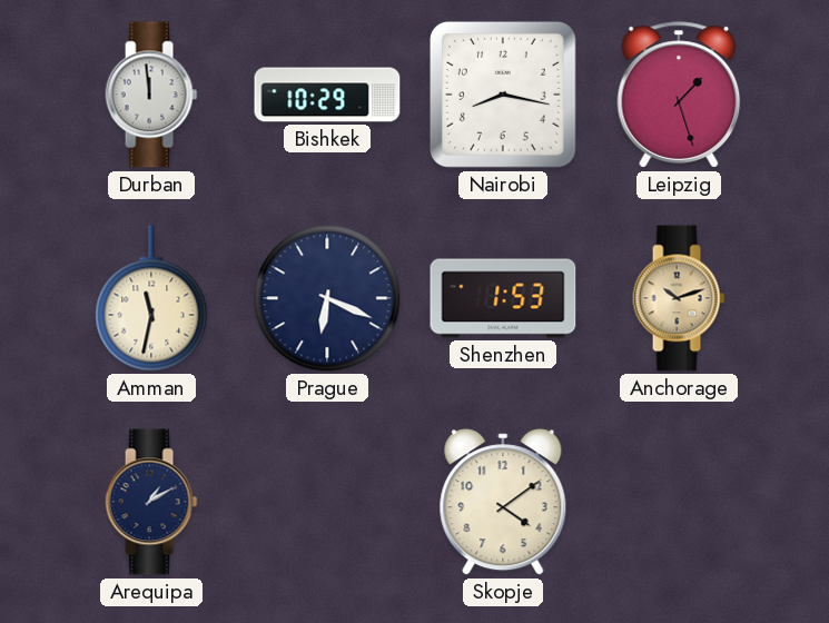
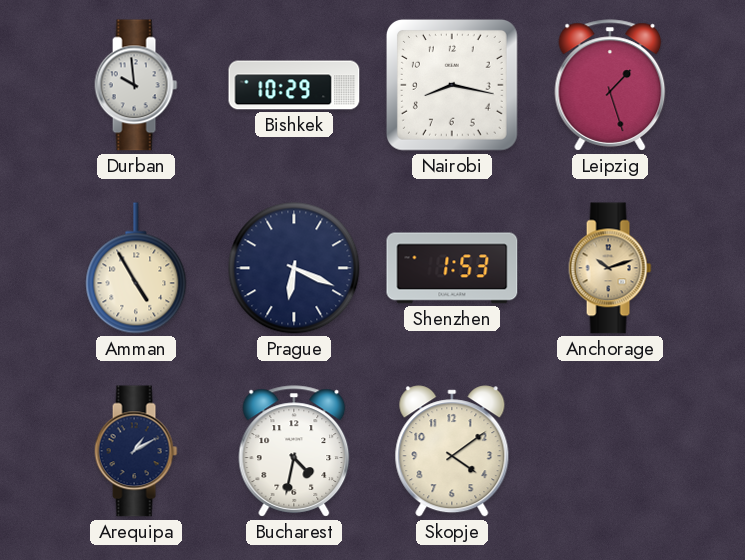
Durban: 11:59 -> 9:59 (136, 85)
Amman: 11:32 -> 4:55 (136, 268)
Bucharest: none -> 4:32 (294, 451)
